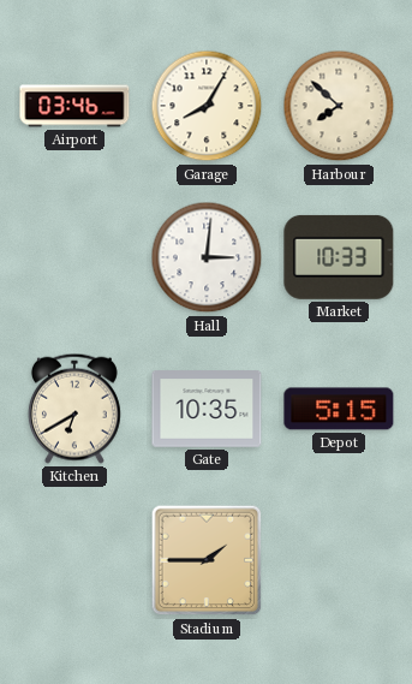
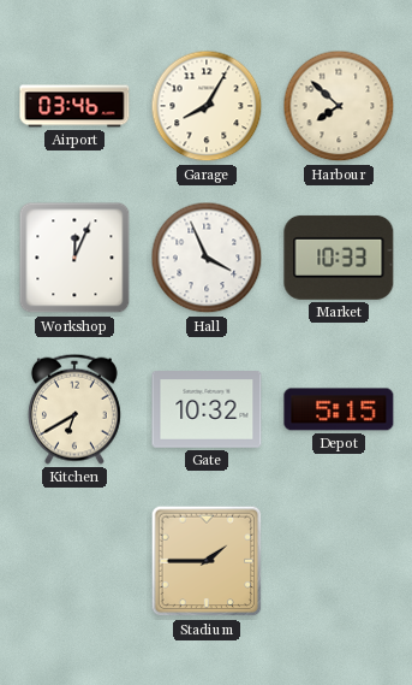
Workshop: none -> 12:04 (74, 258)
Hall: 3:01 -> 3:56 (207, 258)
Gate: 10:35 -> 10:32 (207, 411)
